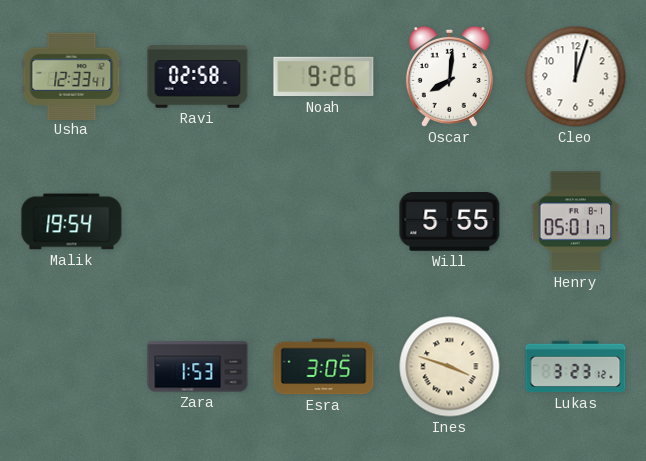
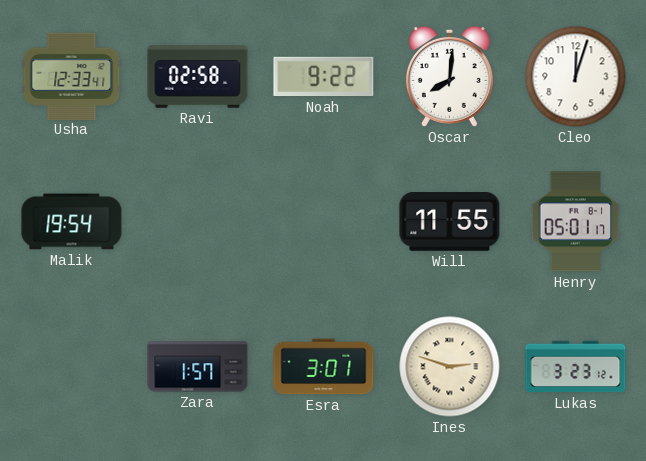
Noah: 9:26 -> 9:22 (324, 77)
Will: 5:55 -> 11:55 (450, 222)
Zara: 1:53 -> 1:57 (198, 367)
Esra: 3:05 -> 3:01 (324, 367)
Ines: 3:48 -> 2:48 (450, 367)
